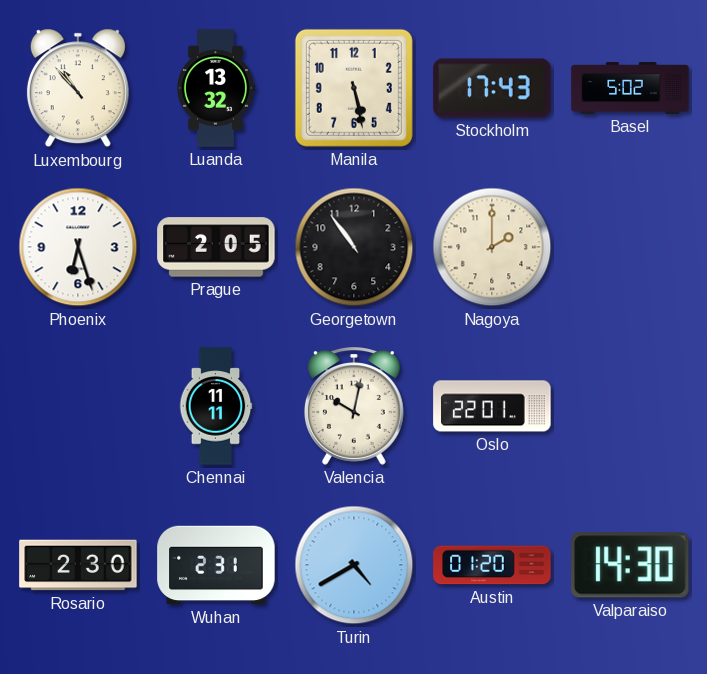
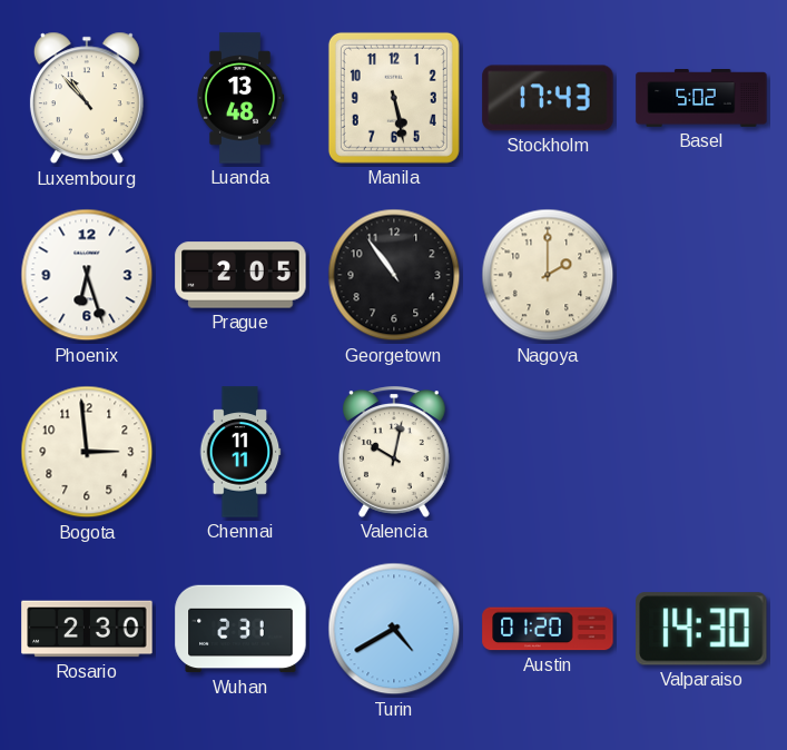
Luanda: 13:32 -> 13:48 (240, 98)
Bogota: none -> 2:59 (87, 452)
Oslo: 22:01 -> none (492, 406)
